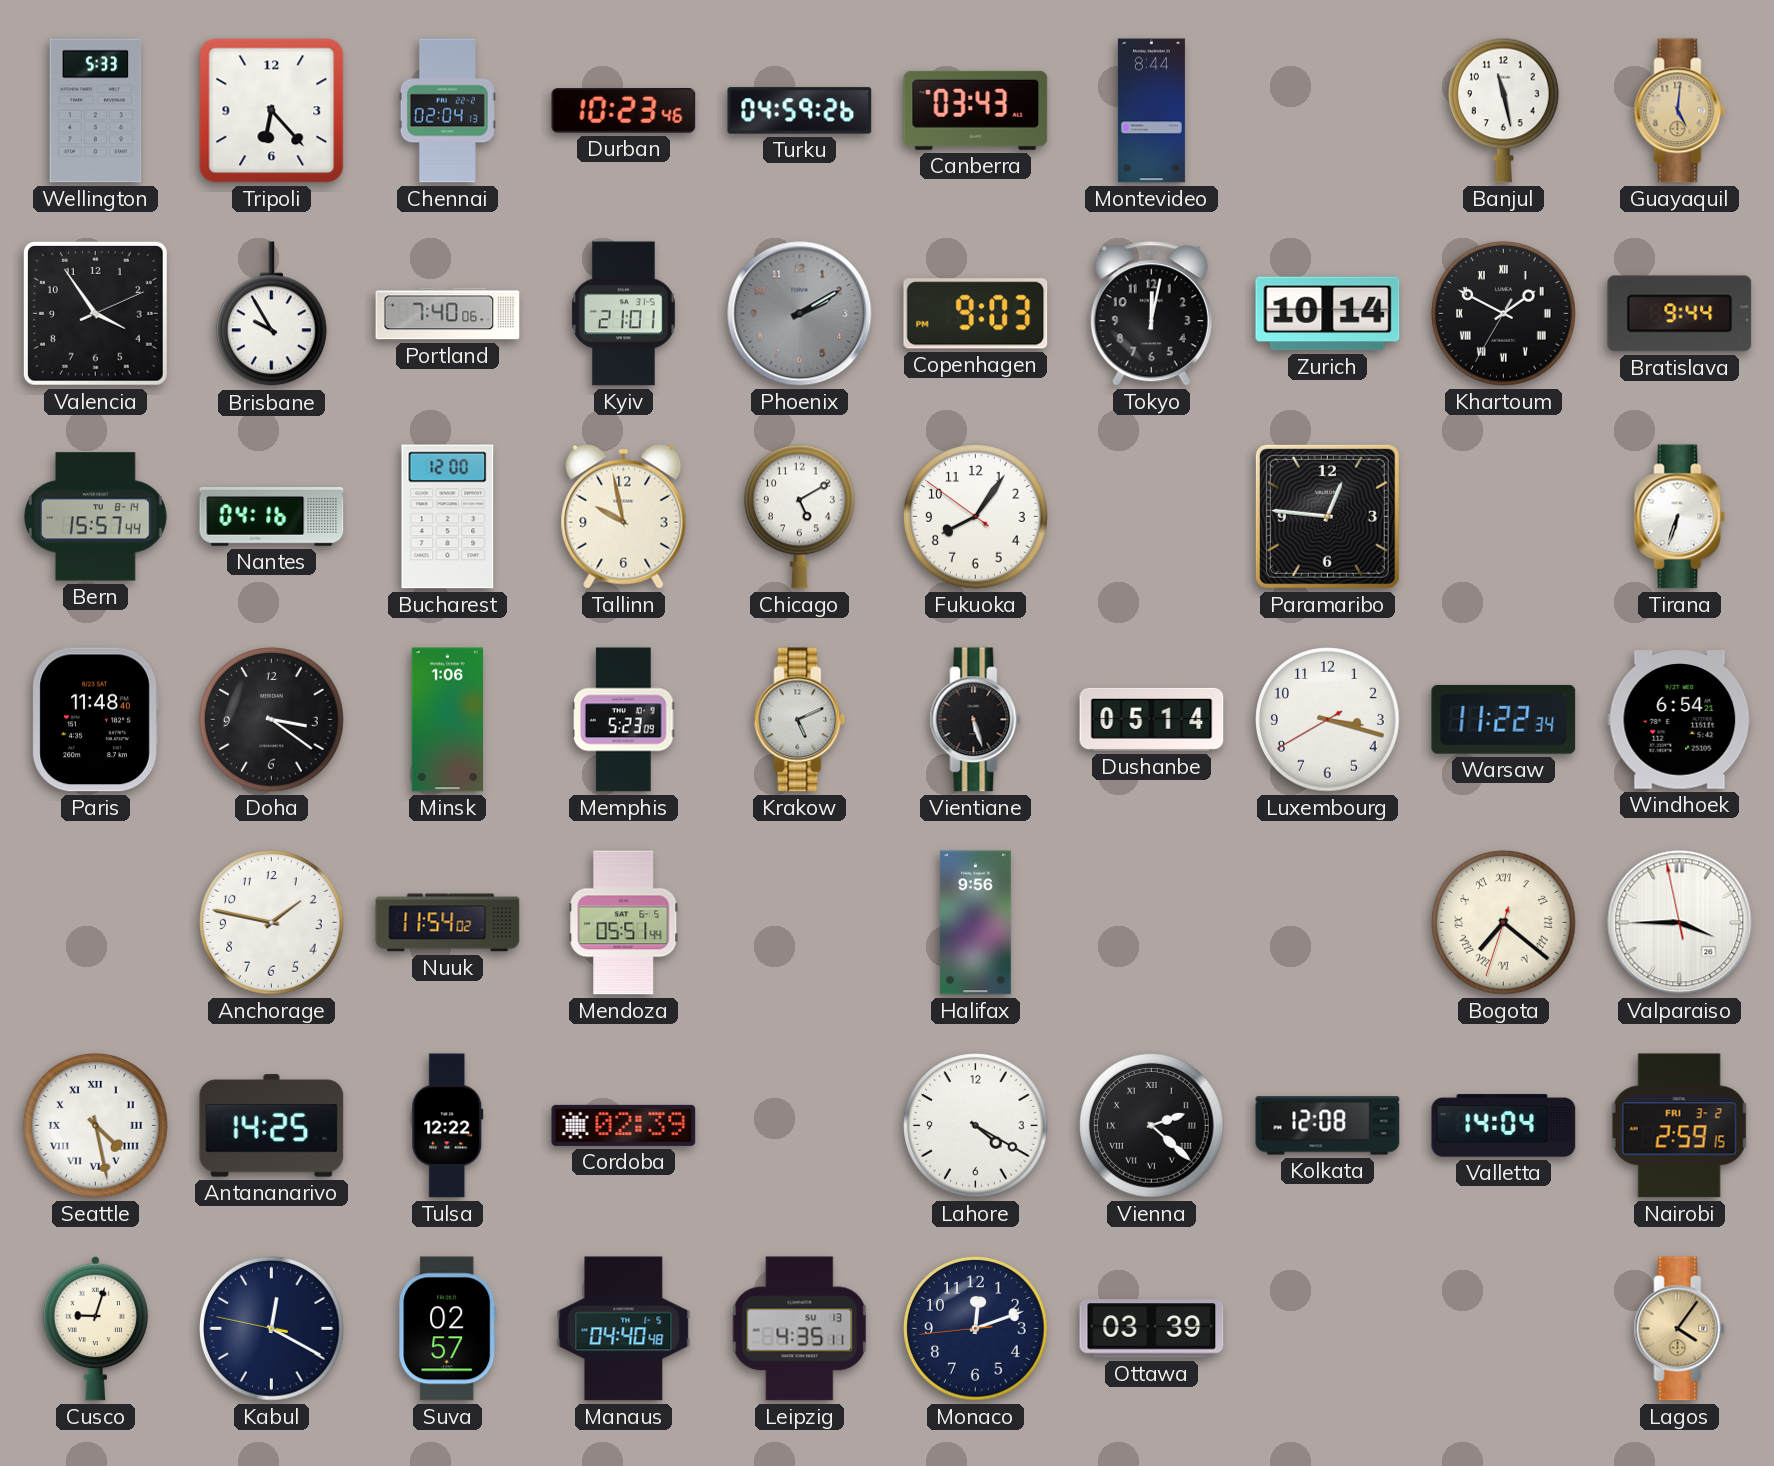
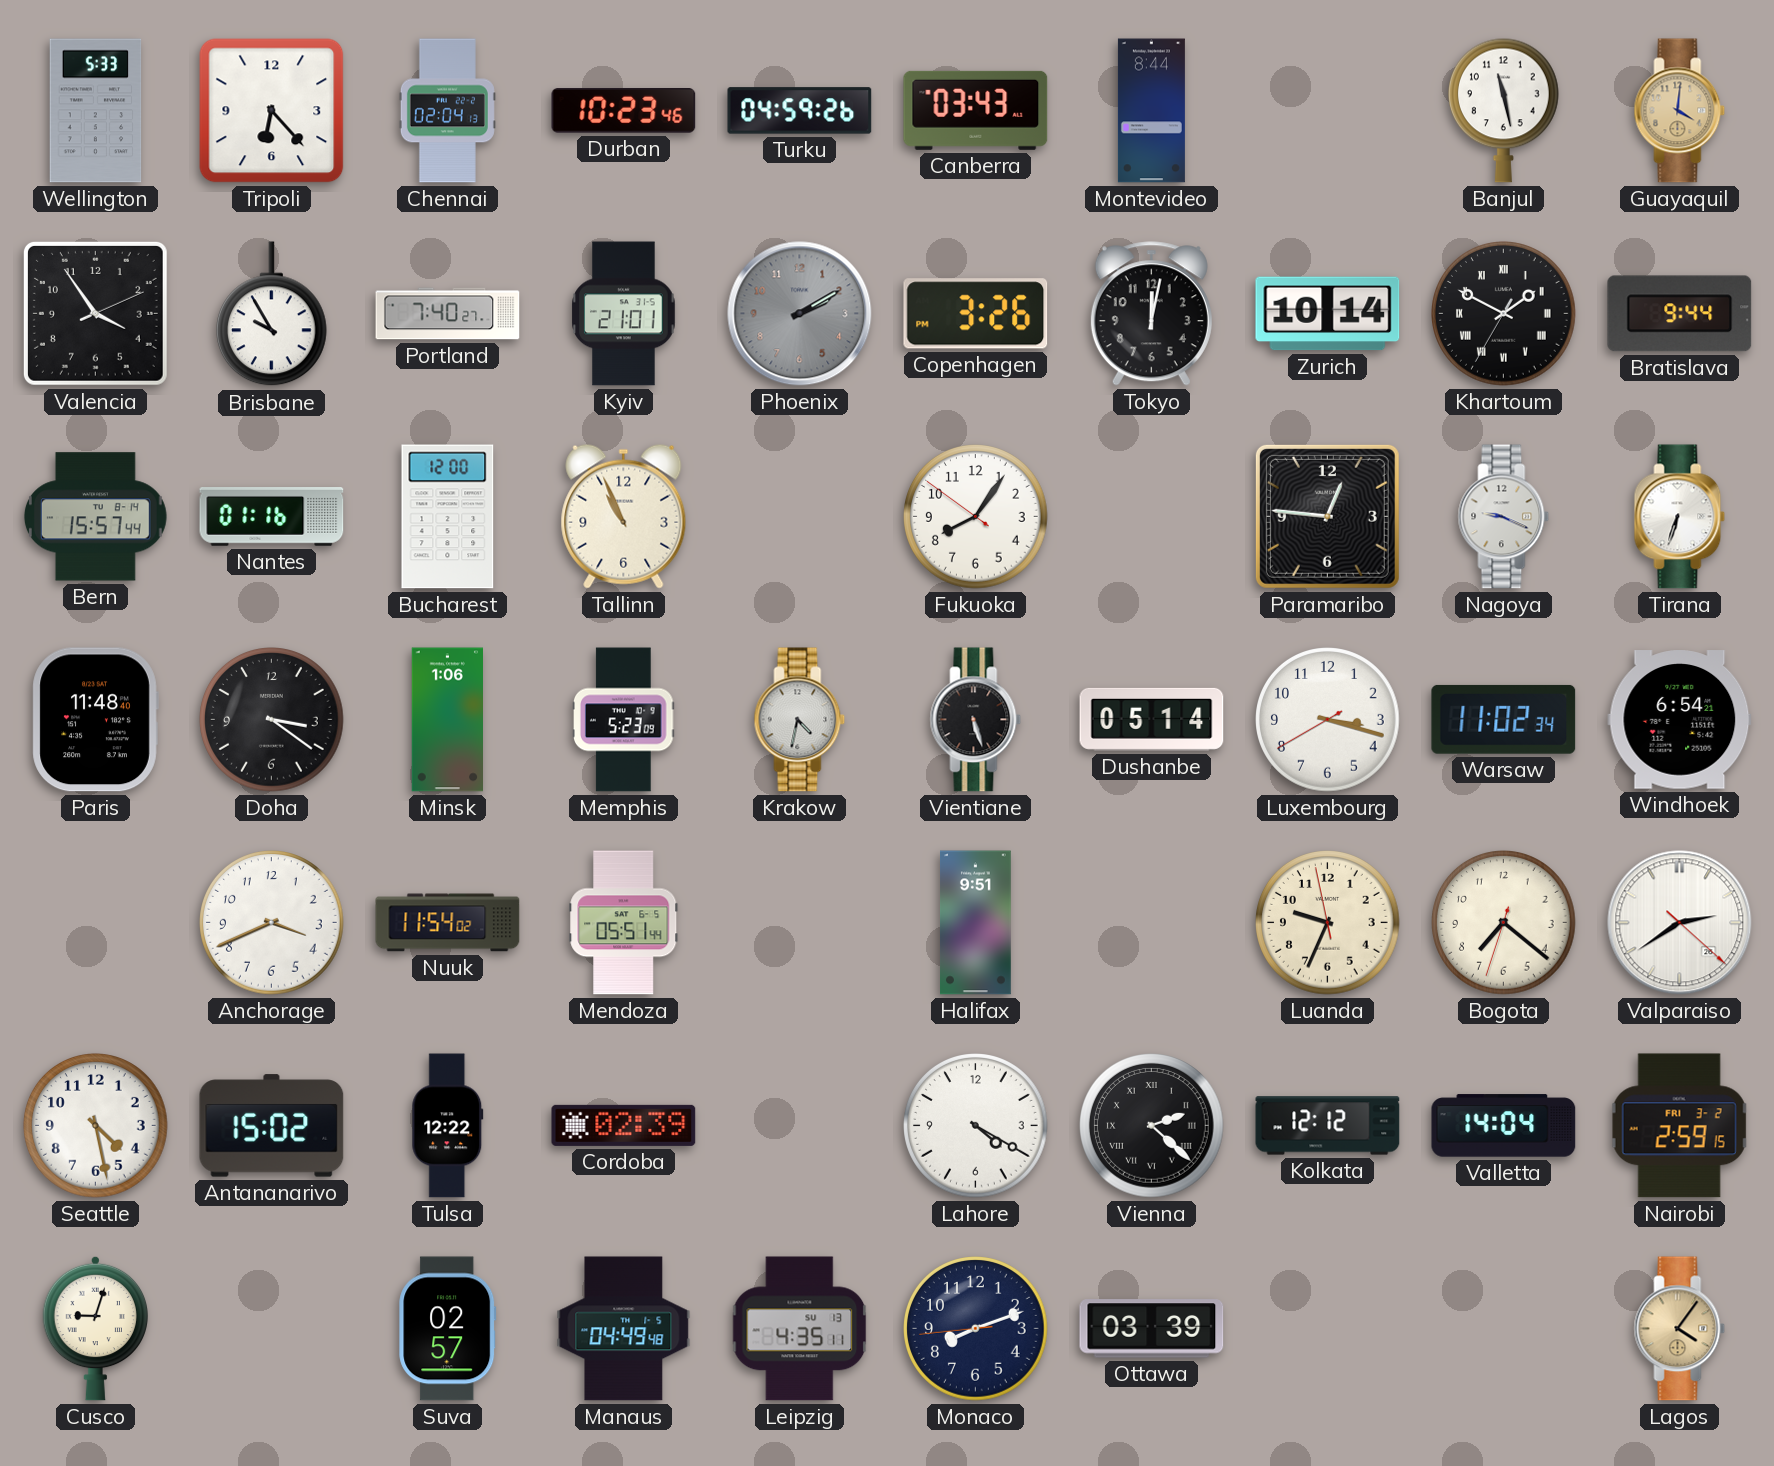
Guayaquil: 5:01 -> 4:01 (1680, 111)
Portland: 7:40:06 -> 7:40:27 (448, 314)
Copenhagen: 9:03 -> 3:26 (976, 314)
Nantes: 04:16 -> 01:16 (272, 517)
Tallinn: 9:58 -> 10:56 (624, 516)
Chicago: 5:10 -> none (799, 516)
Nagoya: none -> 9:19 (1504, 517)
Krakow: 5:11 -> 4:32 (800, 720)
Warsaw: 11:22 -> 11:02 (1504, 719)
Anchorage: 1:47 -> 3:41 (272, 923)
Halifax: 9:56 -> 9:51 (976, 923)
Luanda: none -> 9:33 (1328, 923)
Bogota numerals: Roman -> Arabic (1504, 923)
Valparaiso: 3:44 -> 2:39 (1680, 923)
Seattle numerals: Roman -> Arabic (96, 1126)
Antananarivo: 14:25 -> 15:02 (272, 1126)
Kolkata: 12:08 -> 12:12 (1328, 1126)
Kabul: 12:19 -> none (272, 1329)
Manaus: 04:40 -> 04:49 (624, 1329)
Monaco: 12:11 -> 8:11 (976, 1329)
